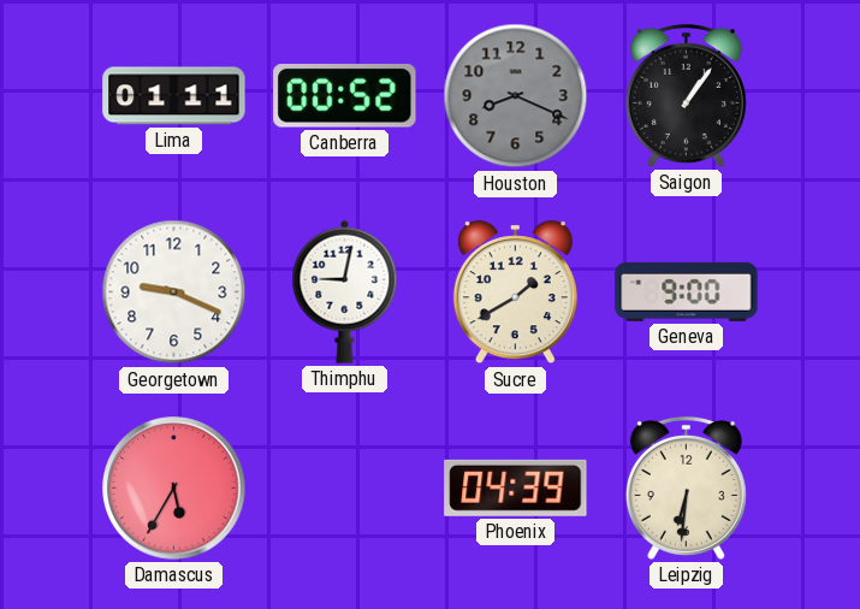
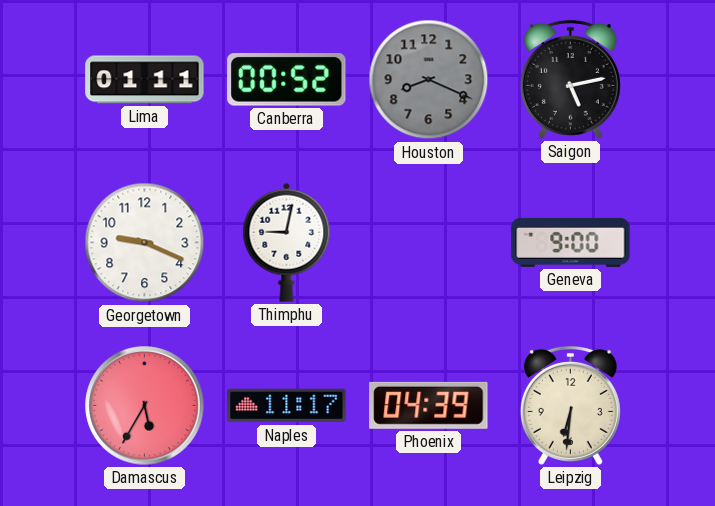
Saigon: 1:06 -> 5:13 (570, 79)
Sucre: 1:40 -> none (515, 292)
Naples: none -> 11:17 (287, 406)
